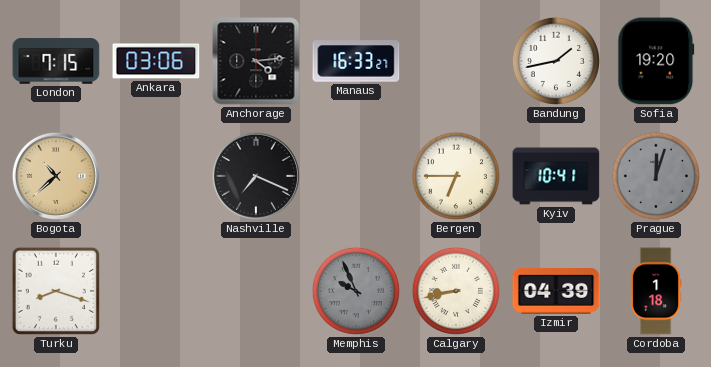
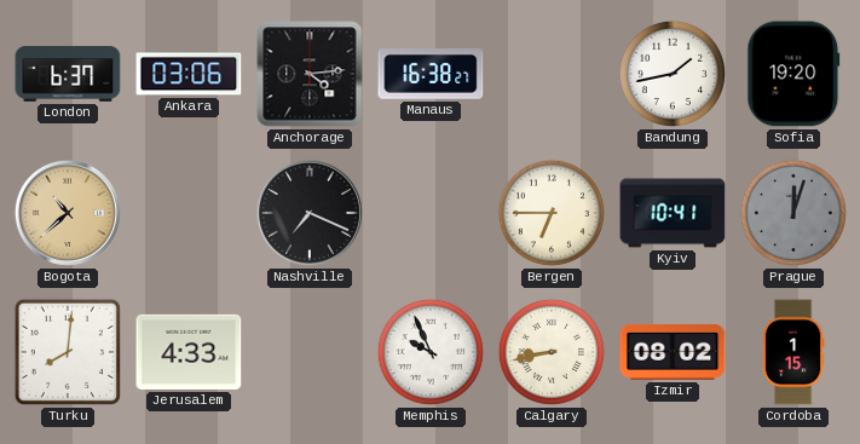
London: 7:15 -> 6:37 (68, 74)
Manaus: 16:33 -> 16:38 (431, 74)
Turku: 8:18 -> 8:01 (68, 352)
Jerusalem: none -> 4:33 (189, 352)
Memphis dial: grey -> white (431, 352)
Izmir: 04:39 -> 08:02 (673, 352)
Cordoba: 1:18 -> 1:15 (793, 352)
